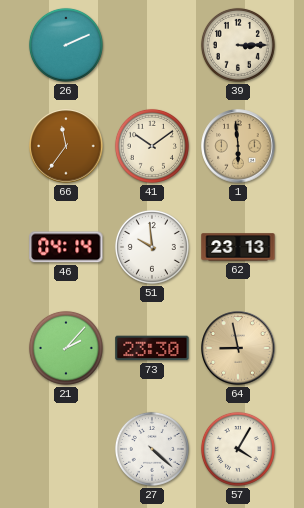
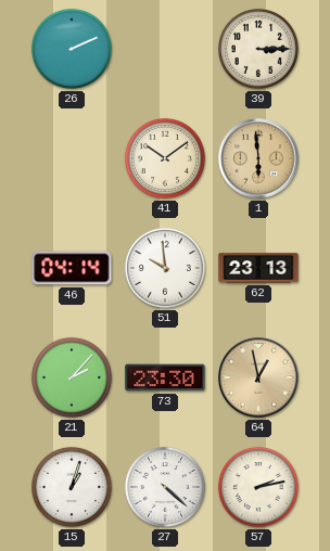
66: 11:36 -> none (66, 146)
64: 8:58 -> 12:58 (258, 377)
15: none -> 1:03 (72, 487)
57: 4:05 -> 2:13 (258, 487)
